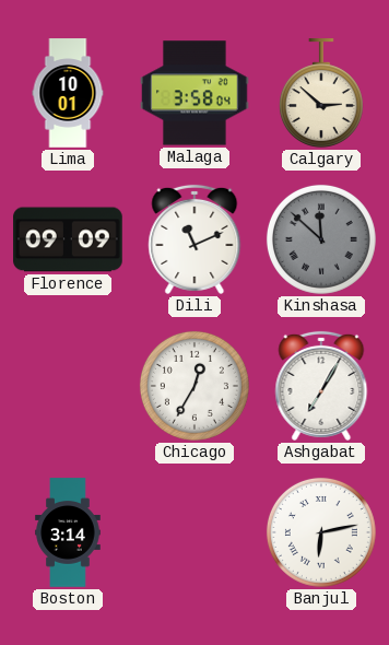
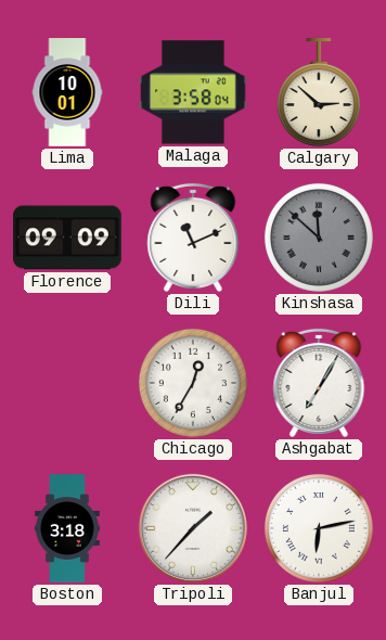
Boston: 3:14 -> 3:18 (67, 528)
Tripoli: none -> 1:37 (193, 528)
